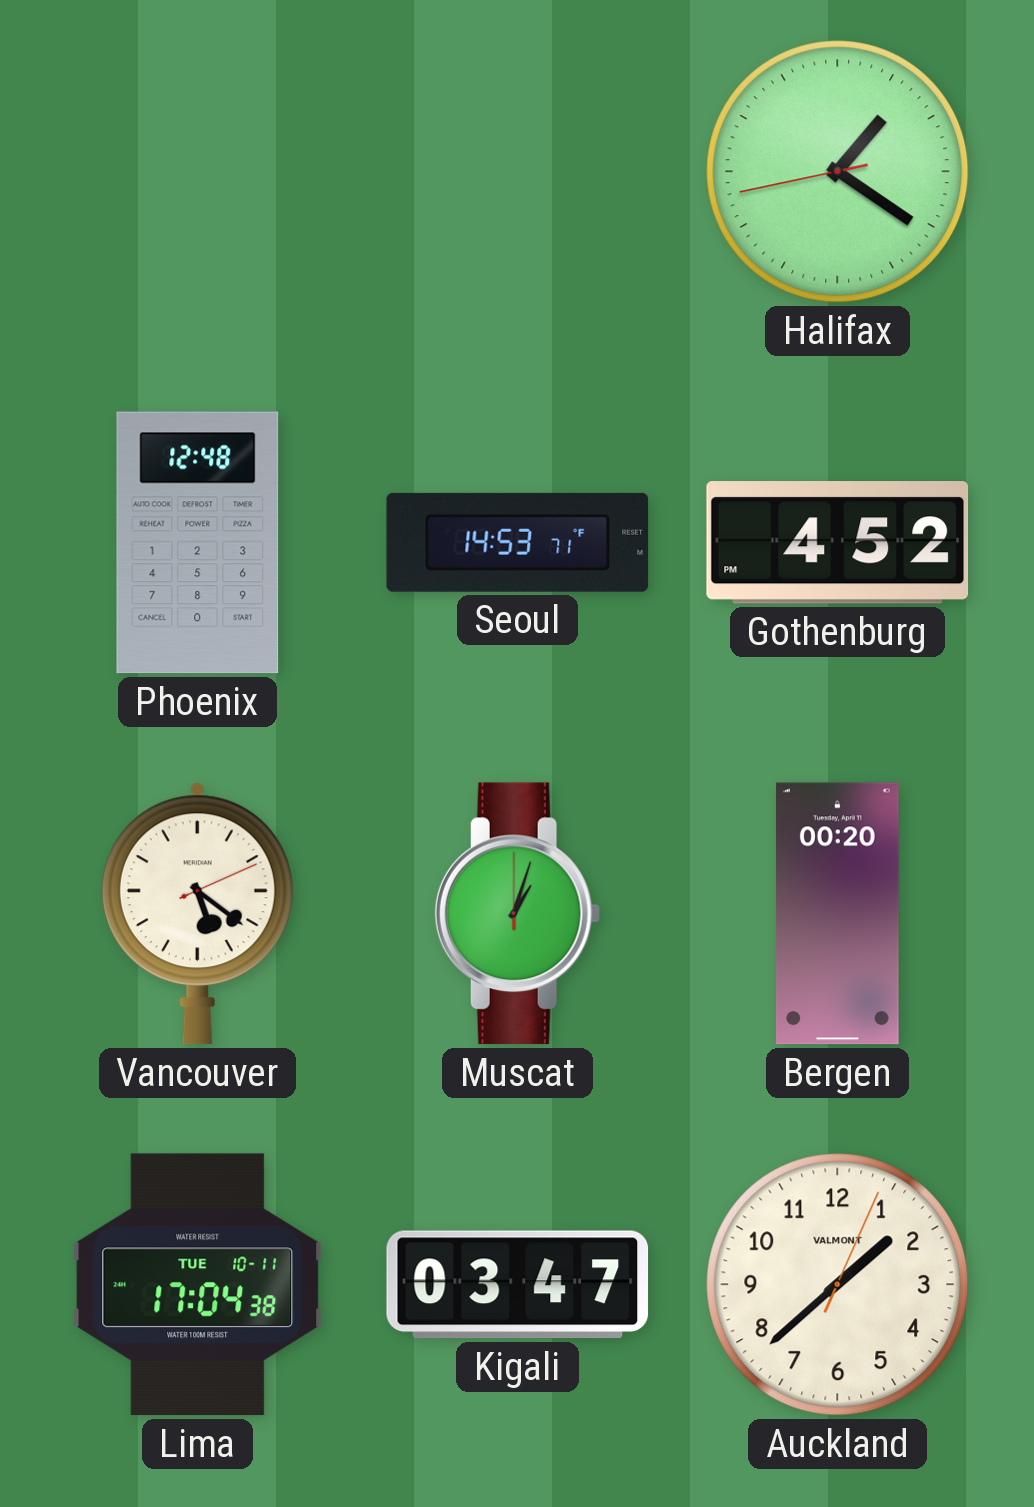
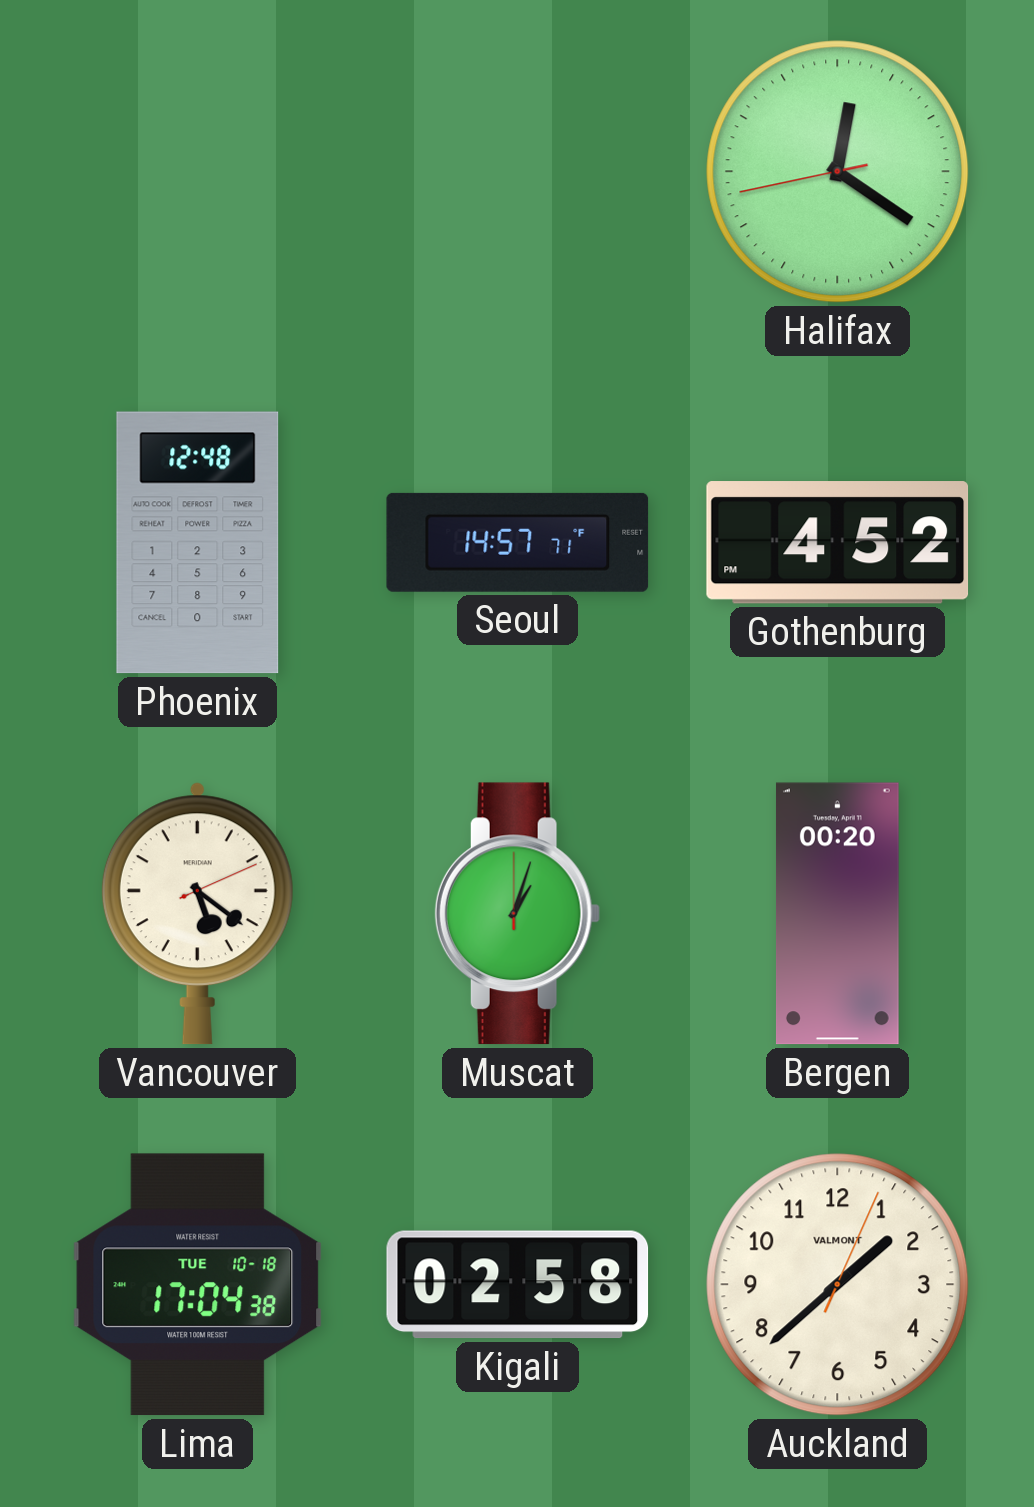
Halifax: 1:20 -> 12:20 (838, 172)
Seoul: 14:53 -> 14:57 (518, 542)
Lima date: TUE 10-11 -> TUE 10-18 (198, 1285)
Kigali: 03:47 -> 02:58 (518, 1285)
